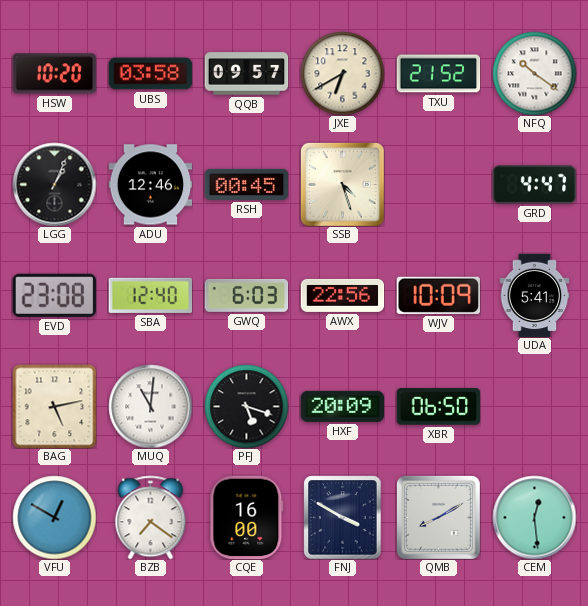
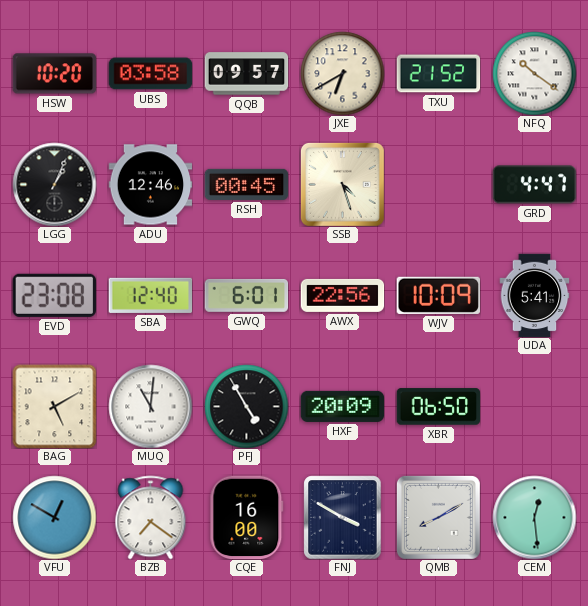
GWQ: 6:03 -> 6:01 (246, 295)
BAG: 5:13 -> 5:10 (54, 406)
PFJ: 5:18 -> 4:55 (246, 406)
